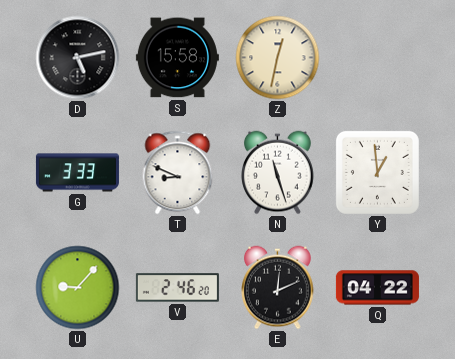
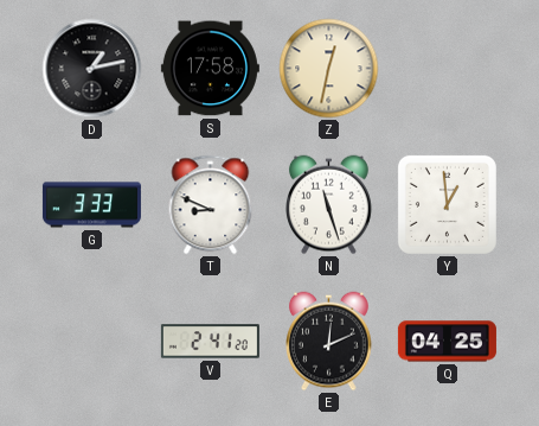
D: 5:13 -> 1:13 (92, 69)
S: 15:58 -> 17:58 (210, 69)
U: 9:07 -> none (78, 288)
V: 2:46 -> 2:41 (210, 342)
Q: 04:22 -> 04:25 (447, 342)
